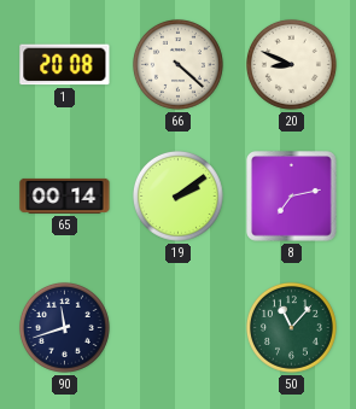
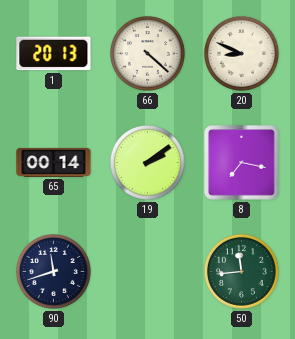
1: 20:08 -> 20:13 (54, 54)
8: 7:13 -> 7:17 (242, 163)
50: 11:07 -> 11:44 (241, 271)
